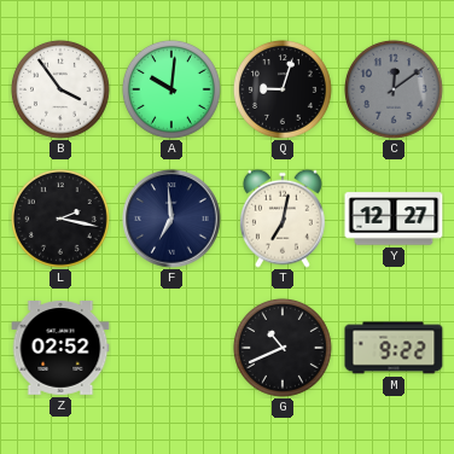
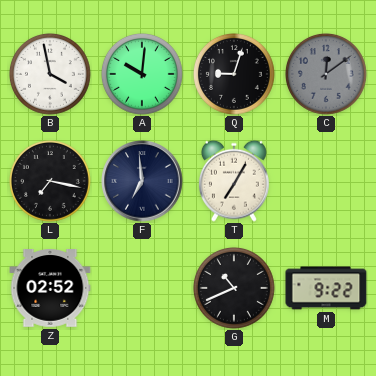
B: 3:54 -> 3:58 (50, 74)
L: 2:17 -> 7:17 (50, 181)
T: 7:02 -> 7:05 (234, 181)
Y: 12:27 -> none (394, 219)
